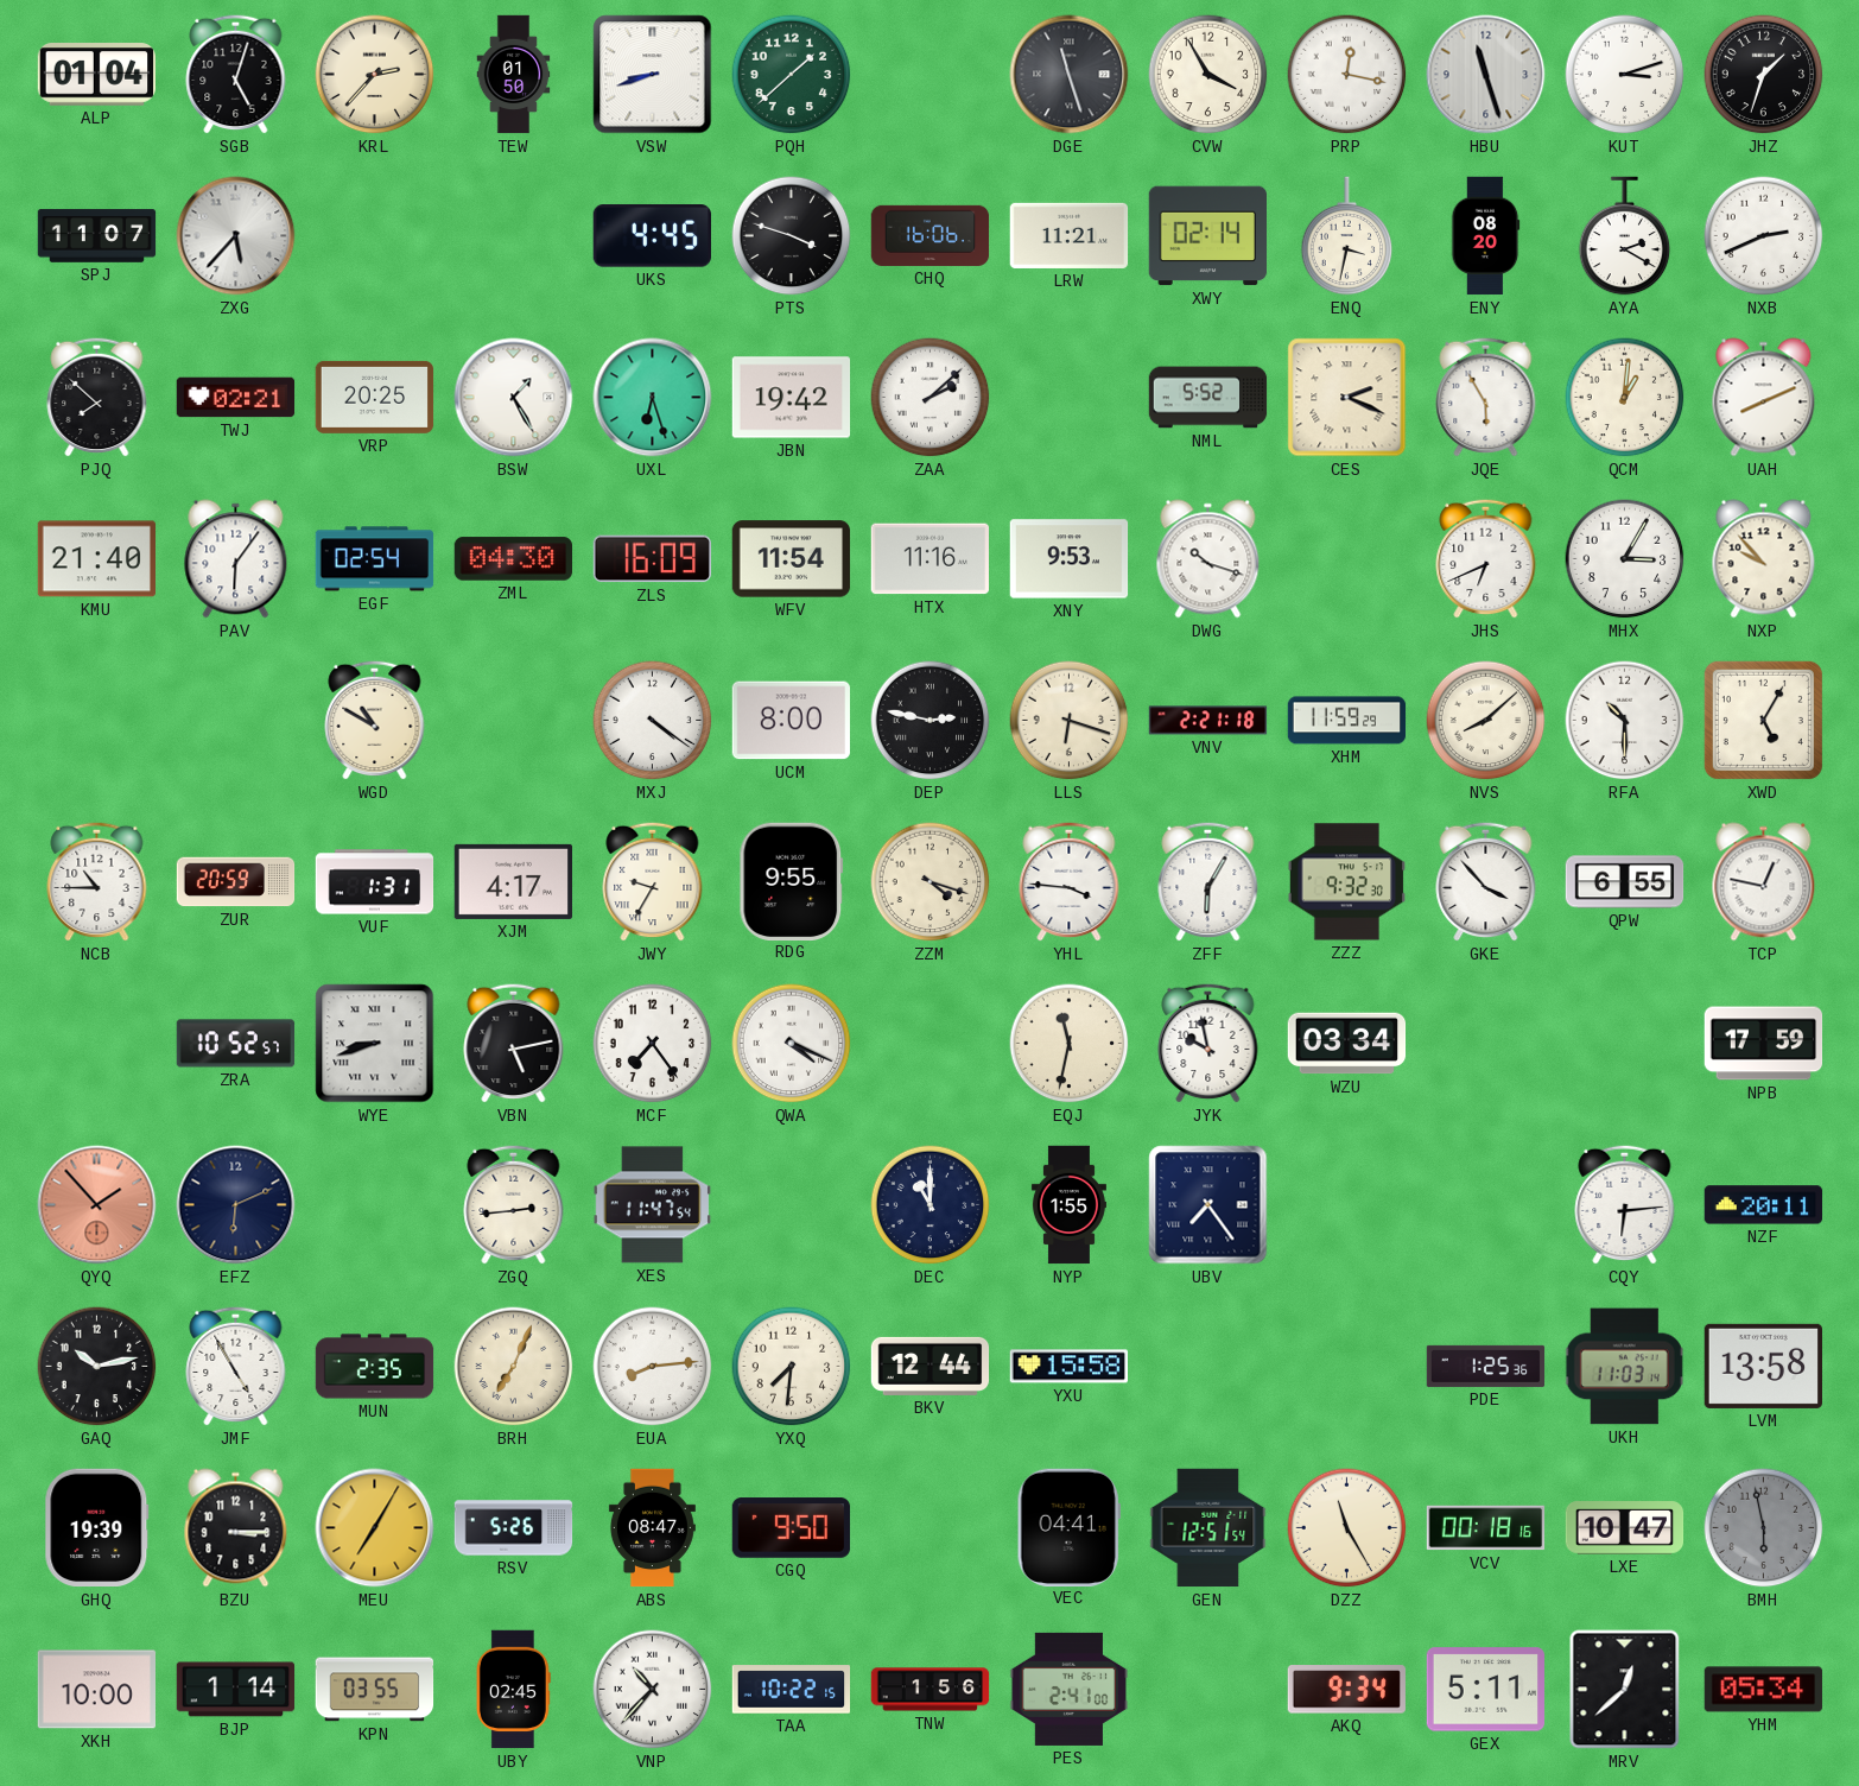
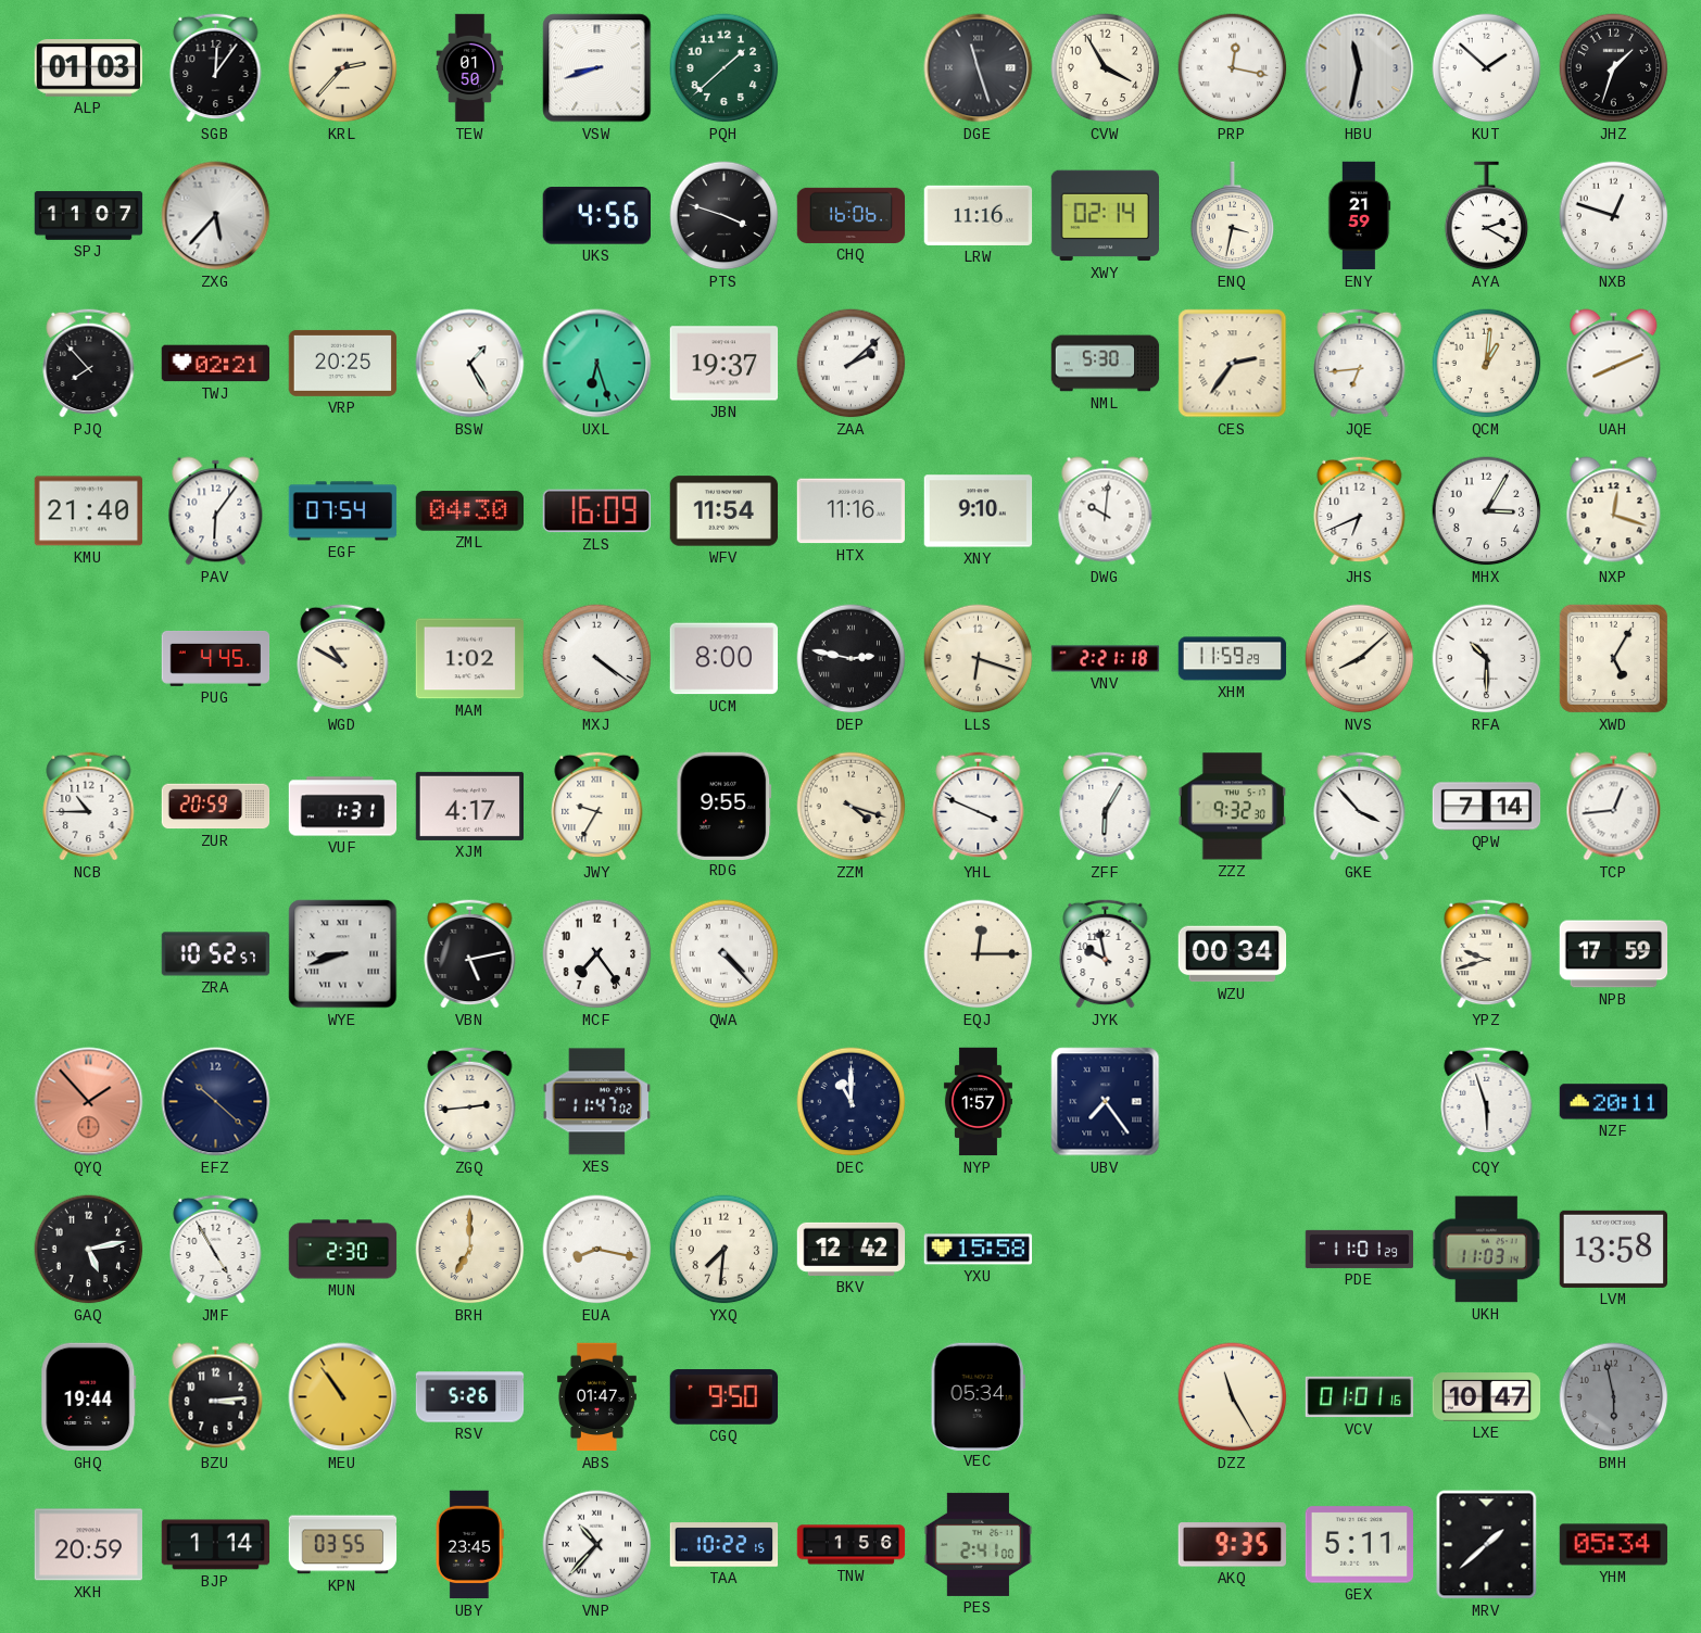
ALP: 01:04 -> 01:03 (88, 68)
SGB: 5:03 -> 12:06 (216, 67)
HBU: 11:27 -> 11:32 (1360, 68)
KUT: 3:12 -> 1:52 (1487, 68)
UKS: 4:45 -> 4:56 (596, 216)
LRW: 11:21 -> 11:16 (979, 215)
ENY: 08:20 -> 21:59 (1359, 216)
NXB: 2:41 -> 12:48 (1614, 216)
PJQ: 7:52 -> 7:53 (89, 363)
JBN: 19:42 -> 19:37 (724, 364)
NML: 5:52 -> 5:30 (1106, 364)
CES: 2:19 -> 2:36 (1233, 364)
JQE: 5:55 -> 6:44 (1360, 363)
EGF: 02:54 -> 07:54 (343, 511)
XNY: 9:53 -> 9:10 (979, 511)
DWG: 10:18 -> 10:01 (1106, 511)
NXP: 9:53 -> 12:18 (1614, 511)
PUG: none -> 4:45 (216, 658)
MAM: none -> 1:02 (469, 659)
YHL: 3:46 -> 3:49 (979, 806)
QPW: 6:55 -> 7:14 (1487, 807)
TCP: 12:47 -> 12:44 (1614, 807)
QWA: 4:19 -> 4:23 (724, 954)
EQJ: 11:32 -> 12:15 (979, 954)
WZU: 03:34 -> 00:34 (1233, 954)
YPZ: none -> 9:42 (1487, 953)
EFZ: 6:11 -> 10:22 (216, 1102)
XES: 11:47:54 -> 11:47:02 (596, 1102)
NYP: 1:55 -> 1:57 (978, 1102)
CQY: 6:14 -> 5:57 (1487, 1101)
GAQ: 10:13 -> 5:13 (89, 1250)
MUN: 2:35 -> 2:30 (343, 1250)
BRH: 7:04 -> 7:00 (470, 1250)
EUA: 8:14 -> 8:17 (597, 1250)
BKV: 12:44 -> 12:42 (852, 1249)
PDE: 1:25 -> 11:01 (1360, 1249)
GHQ: 19:39 -> 19:44 (89, 1397)
BZU: 3:15 -> 3:14 (216, 1397)
MEU: 7:05 -> 10:54 (343, 1397)
ABS: 08:47 -> 01:47 (596, 1397)
VEC: 04:41 -> 05:34 (978, 1396)
GEN: 12:51 -> none (1208, 1528)
VCV: 00:18 -> 01:01 (1360, 1397)
XKH: 10:00 -> 20:59 (89, 1545)
UBY: 02:45 -> 23:45 (469, 1545)
AKQ: 9:34 -> 9:35 (1232, 1545)
MRV: 12:38 -> 1:38 (1487, 1545)
